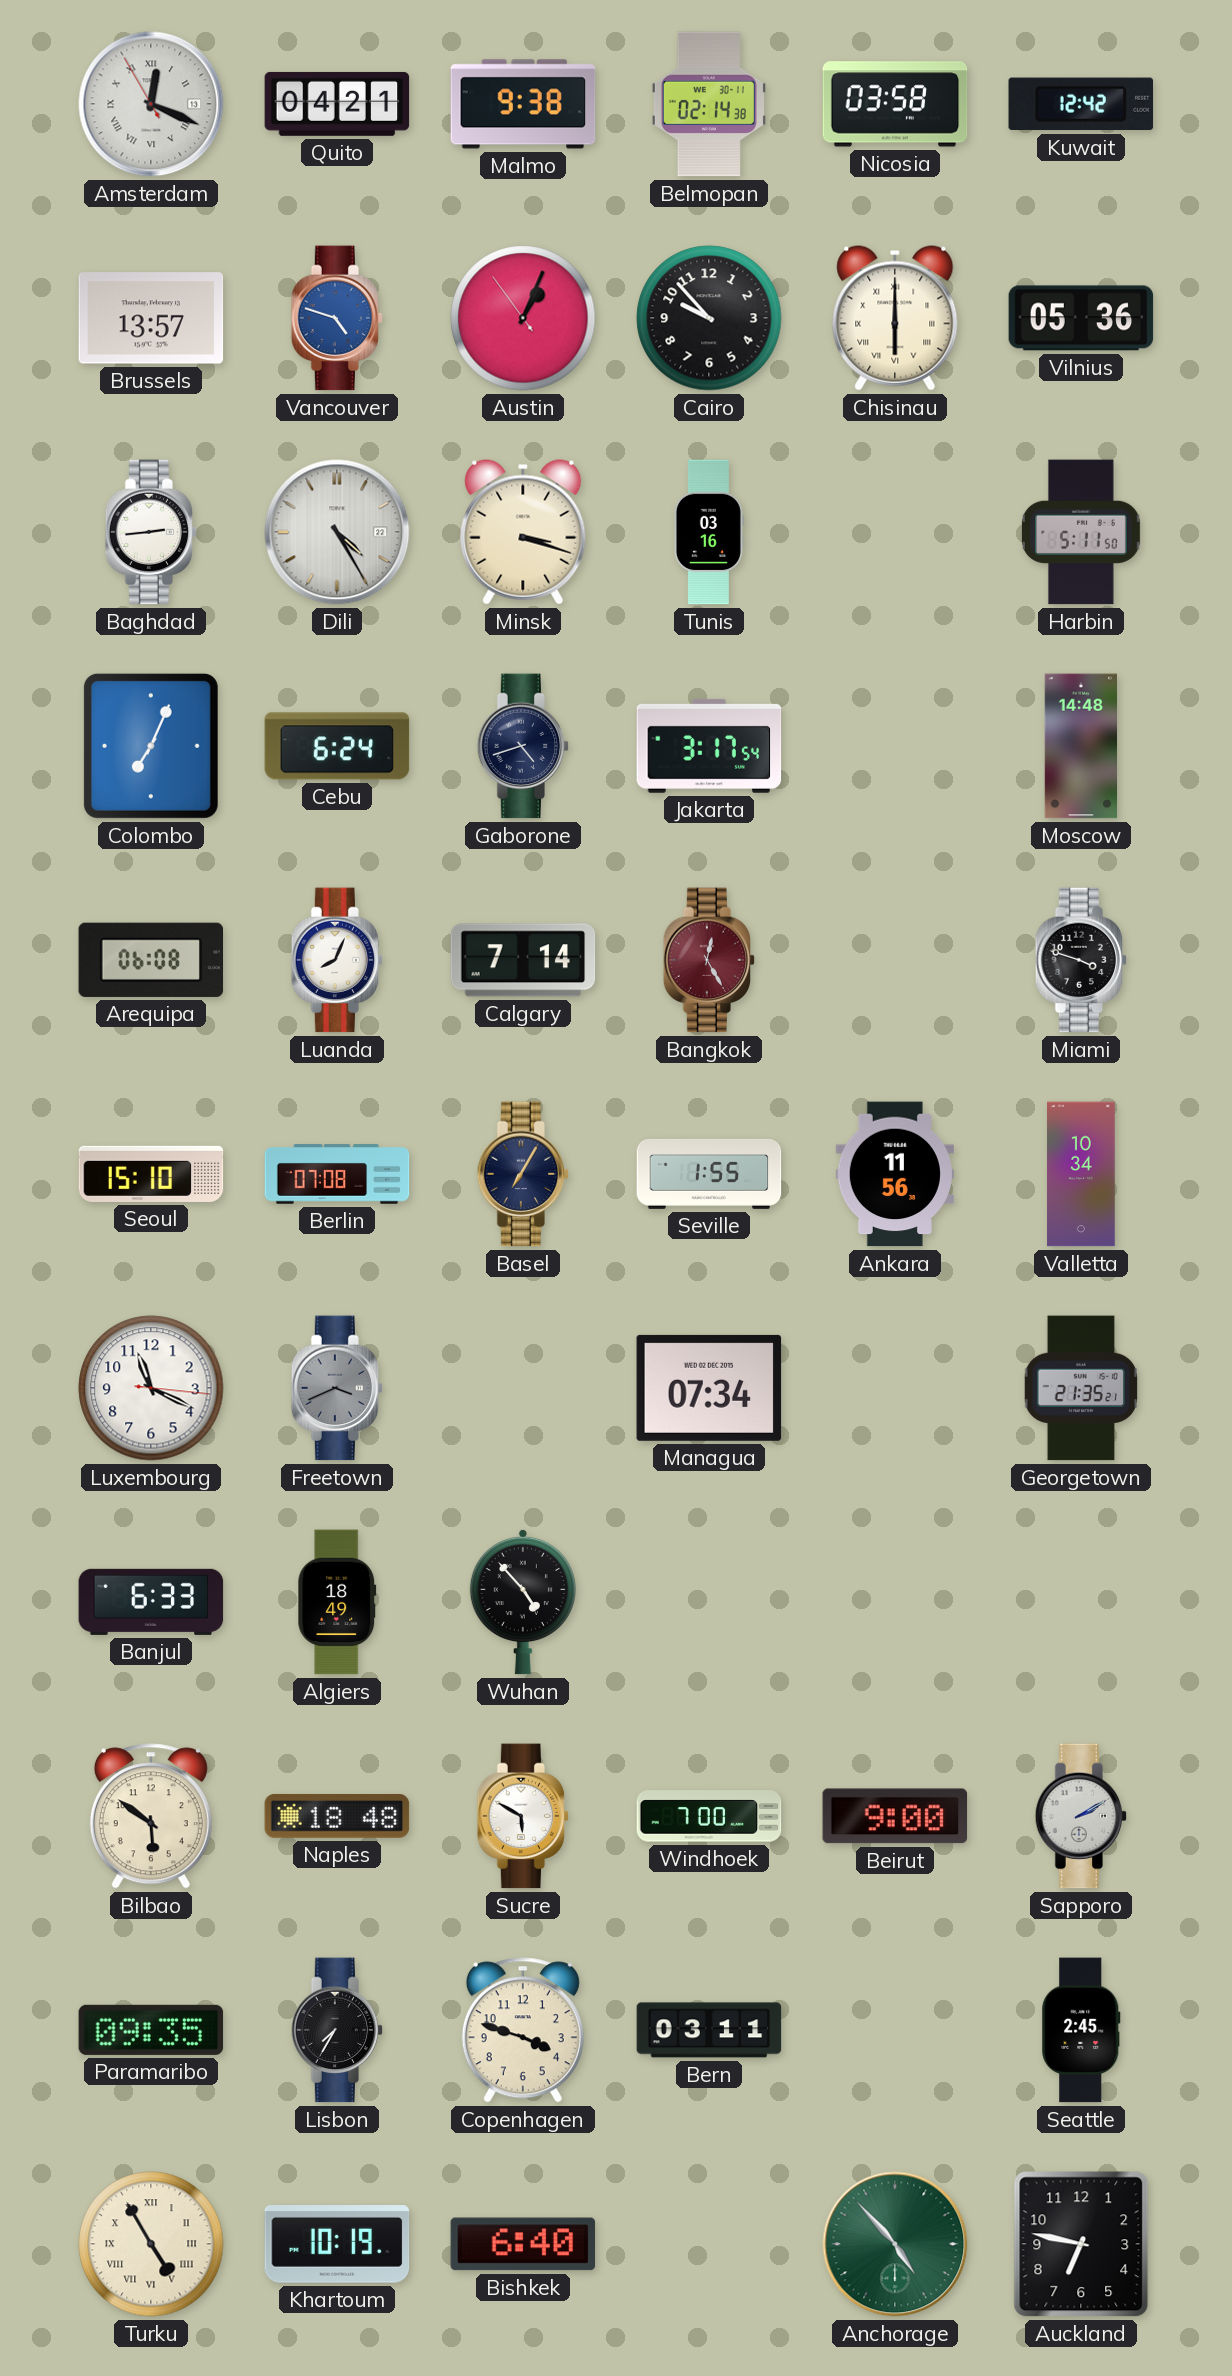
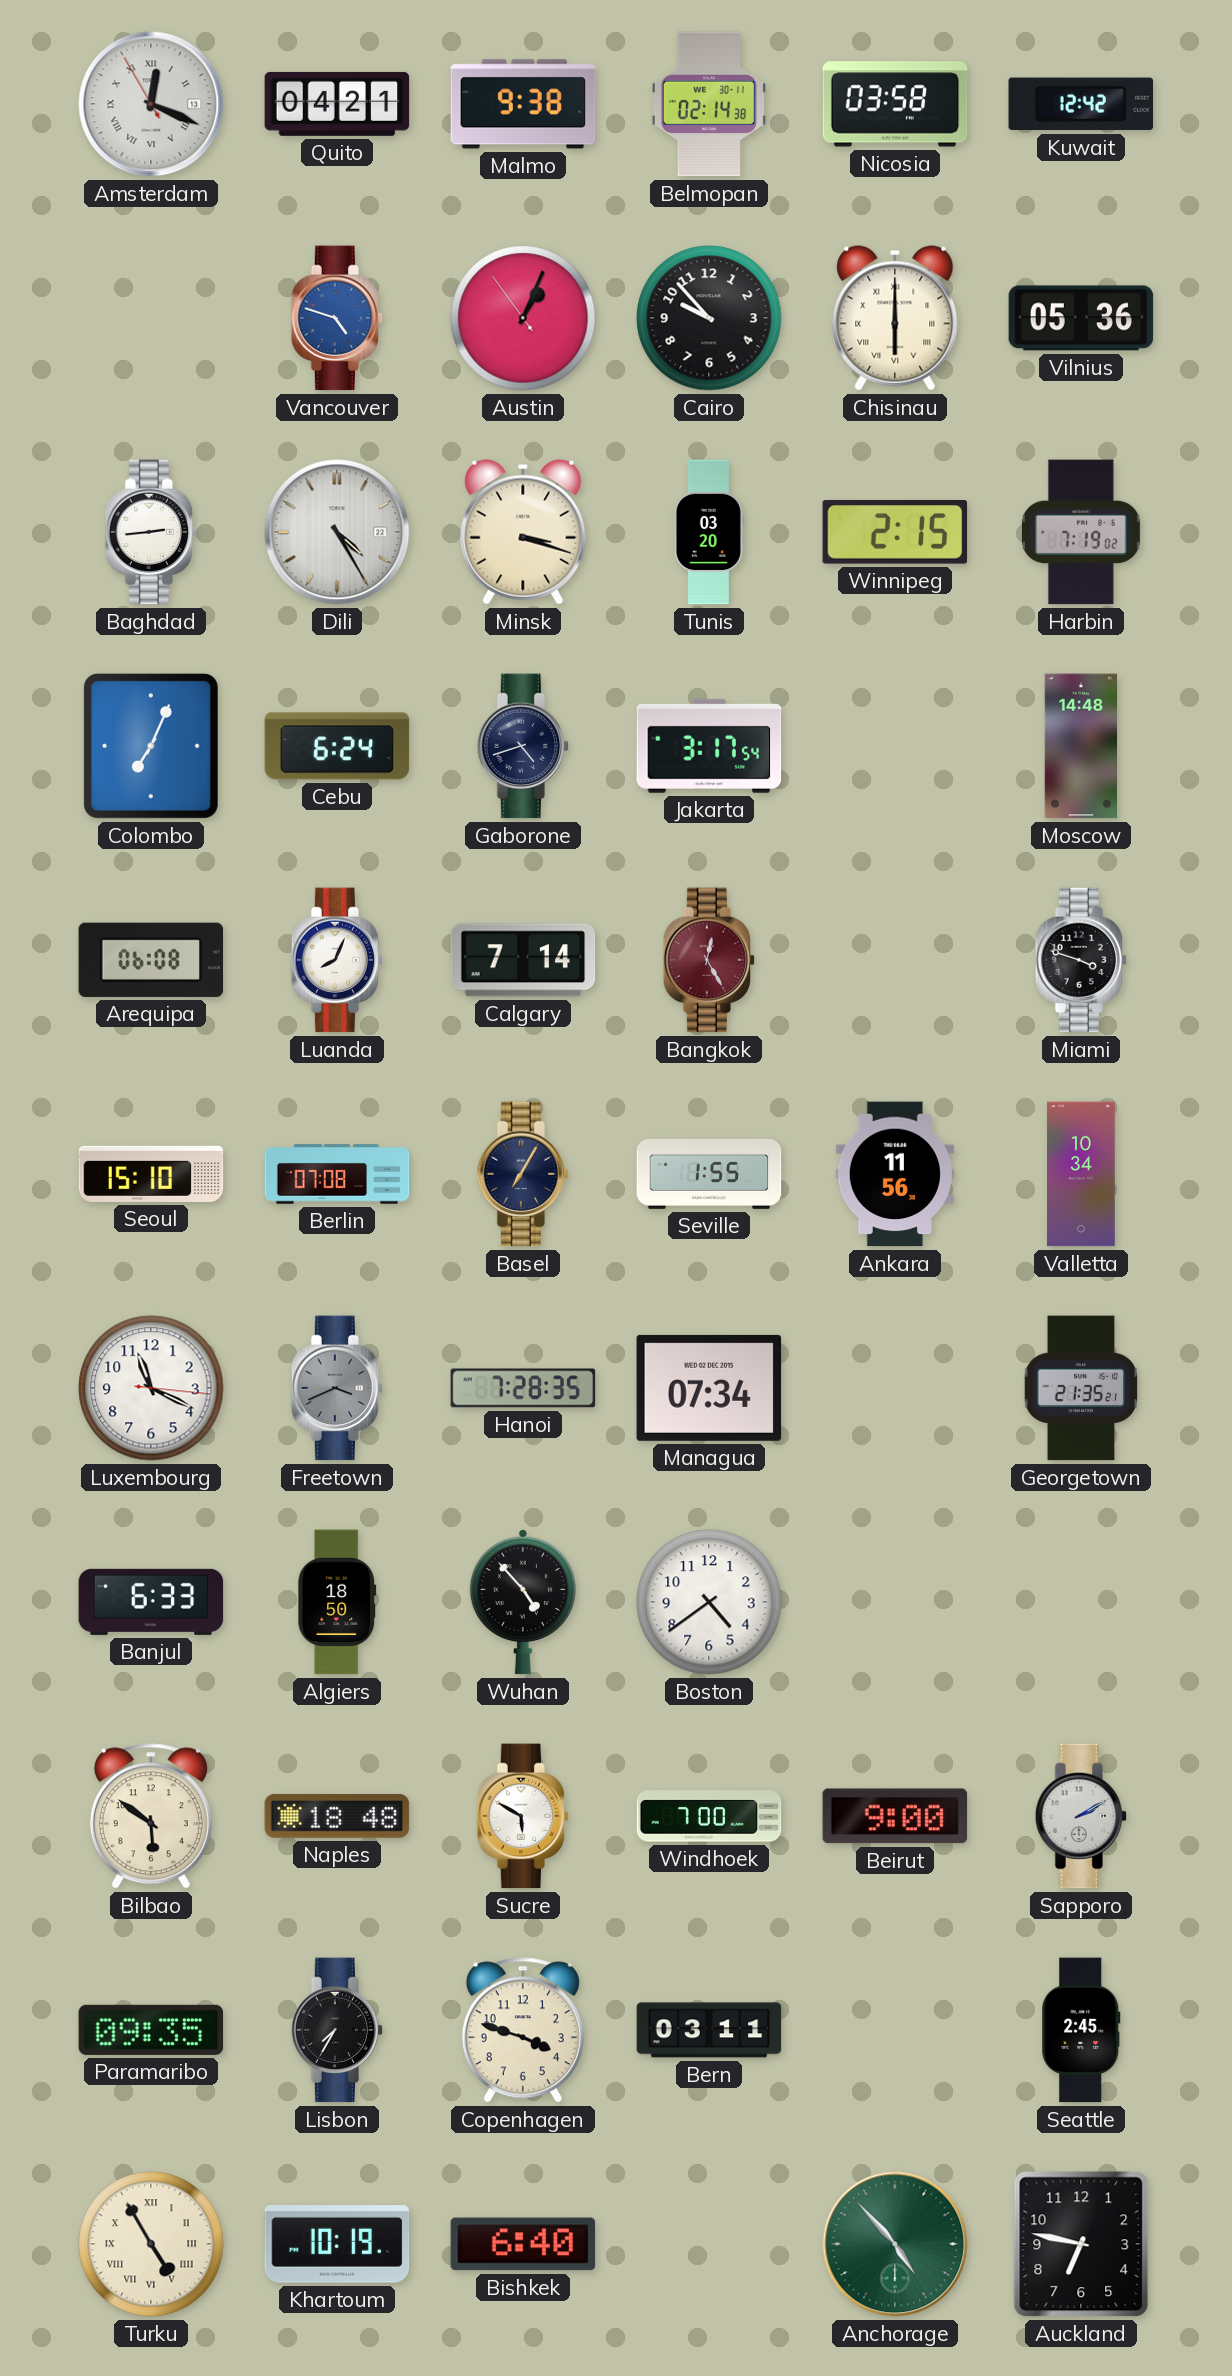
Brussels: 13:57 -> none (151, 318)
Tunis: 03:16 -> 03:20 (709, 532)
Winnipeg: none -> 2:15 (895, 532)
Harbin: 5:11 -> 7:19 (1082, 532)
Hanoi: none -> 7:28 (523, 1388)
Algiers: 18:49 -> 18:50 (337, 1602)
Boston: none -> 4:39 (709, 1602)
